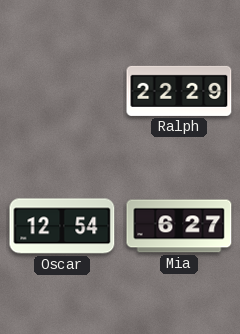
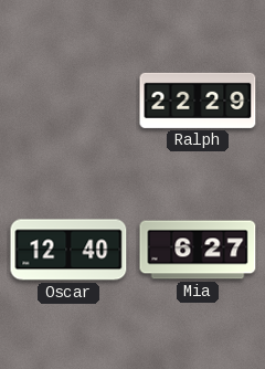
Oscar: 12:54 -> 12:40 (68, 250)
